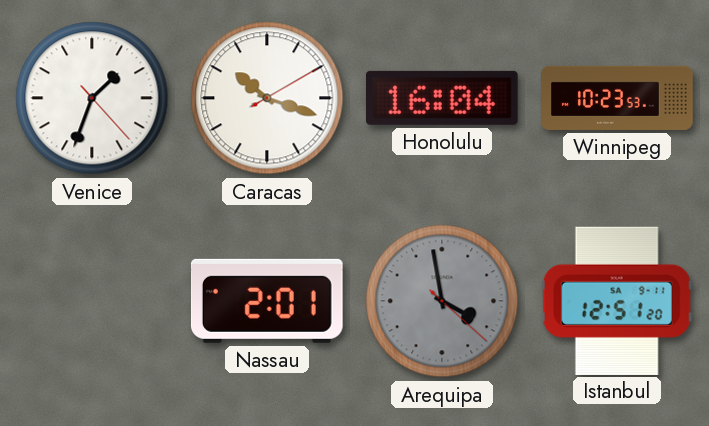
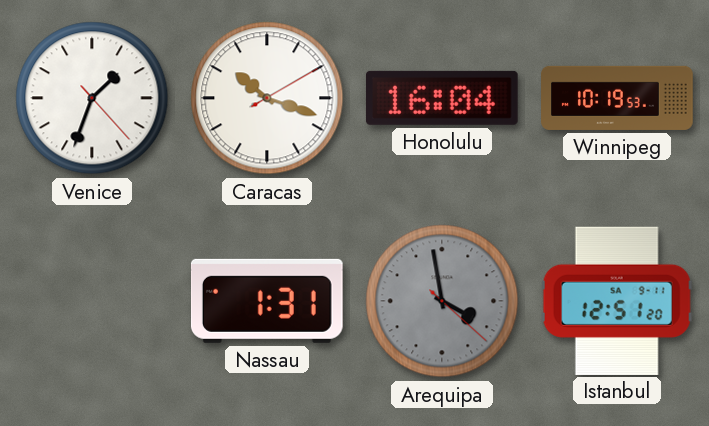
Winnipeg: 10:23 -> 10:19 (617, 98)
Nassau: 2:01 -> 1:31 (267, 301)
